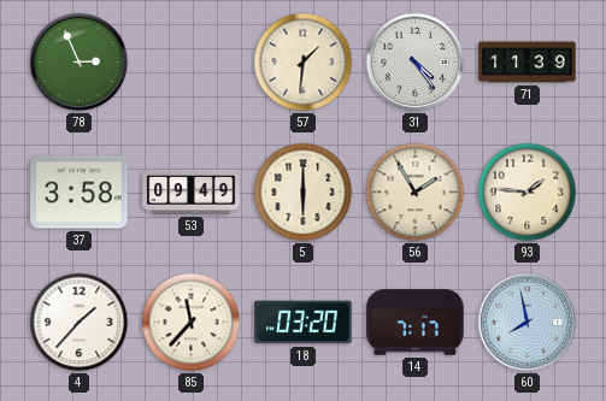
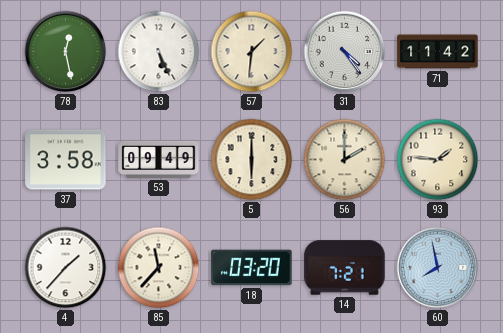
78: 2:56 -> 12:28 (66, 52)
83: none -> 5:26 (159, 52)
71: 11:39 -> 11:42 (438, 52)
56: 1:55 -> 2:00 (345, 160)
14: 7:17 -> 7:21 (345, 268)
